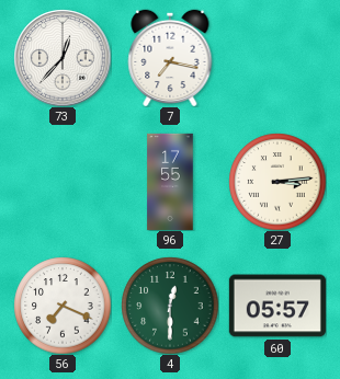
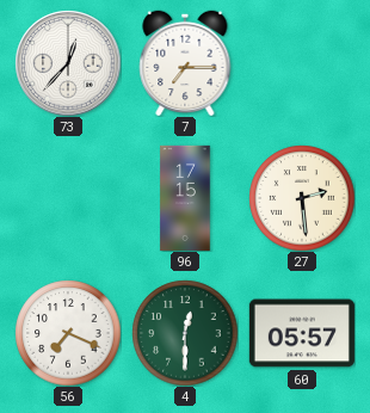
7: 7:17 -> 7:15 (185, 63)
96: 17:55 -> 17:15 (185, 198)
27: 3:14 -> 2:29 (302, 198)
